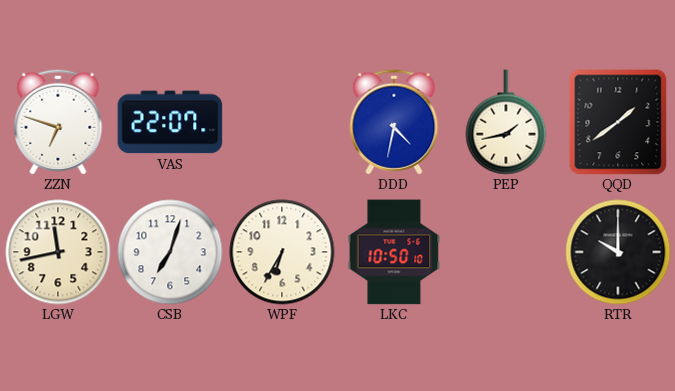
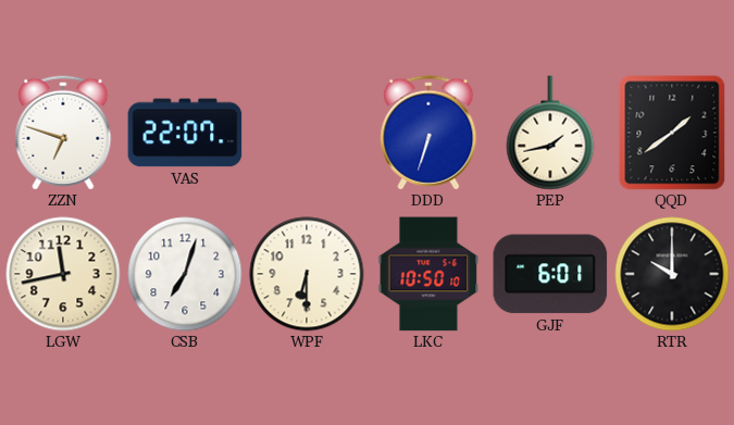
DDD: 4:32 -> 6:33 (428, 133)
WPF: 6:35 -> 6:30 (307, 274)
GJF: none -> 6:01 (550, 274)
